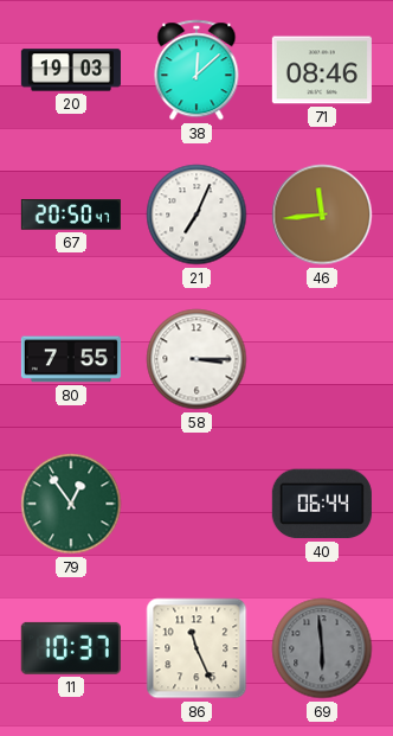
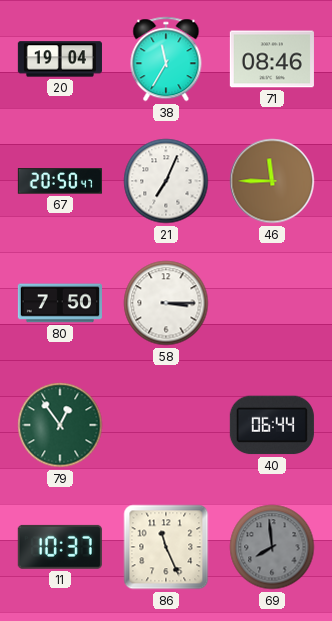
20: 19:03 -> 19:04 (60, 59)
38: 12:08 -> 11:35 (166, 59)
46: 11:44 -> 11:45 (272, 181)
80: 7:55 -> 7:50 (60, 303)
69: 5:59 -> 7:59 (272, 547)
